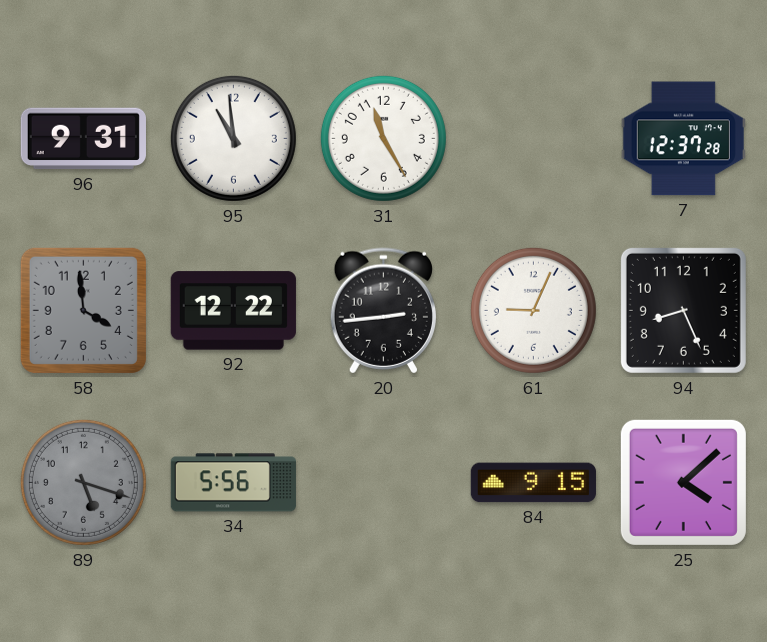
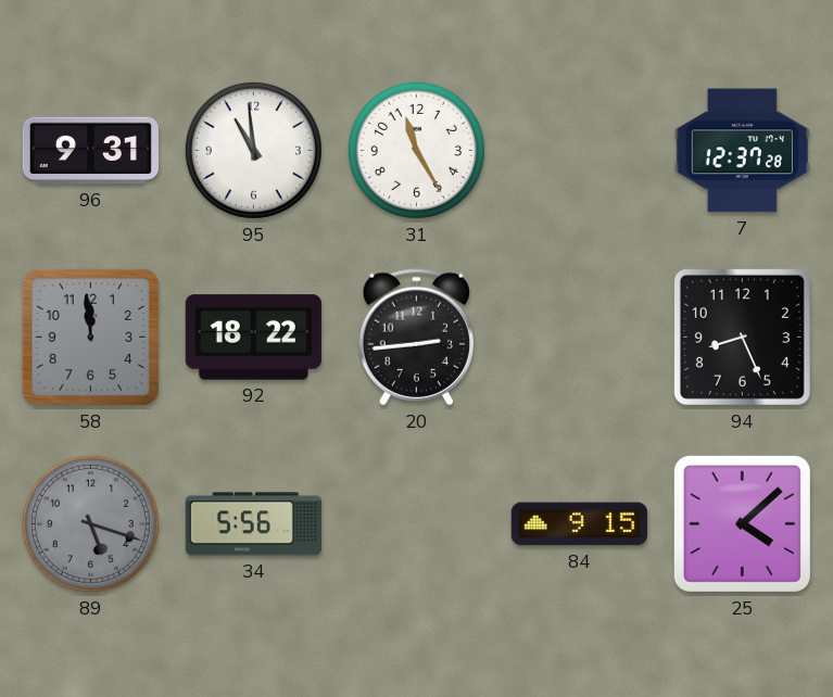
58: 3:59 -> 11:59 (90, 337)
92: 12:22 -> 18:22 (253, 338)
61: 9:04 -> none (533, 310)
